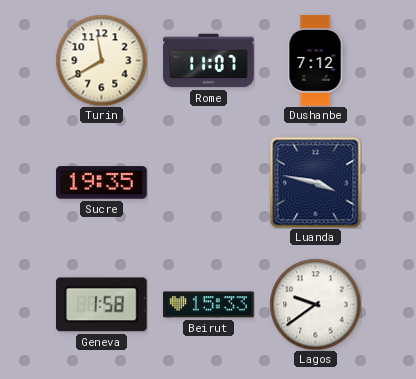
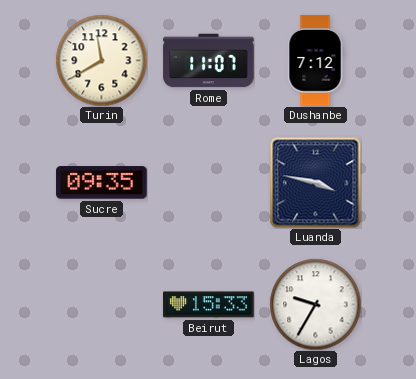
Sucre: 19:35 -> 09:35 (102, 183)
Geneva: 1:58 -> none (102, 305)
Lagos: 9:39 -> 9:35 (315, 304)
